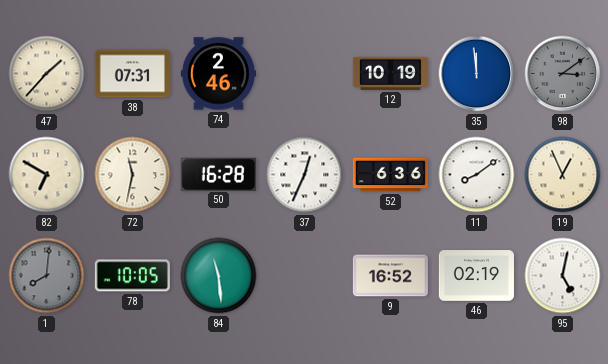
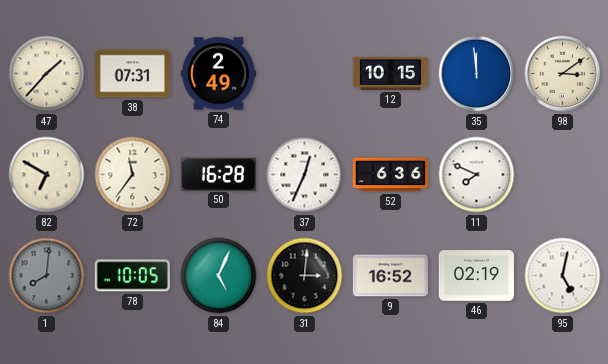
74: 2:46 -> 2:49 (218, 74)
12: 10:19 -> 10:15 (390, 73)
98 dial: grey -> cream (563, 74)
72: 11:32 -> 11:36 (133, 175)
11: 8:09 -> 7:49 (477, 175)
19: 12:56 -> none (563, 175)
84: 11:29 -> 5:04 (219, 276)
31: none -> 3:01 (305, 276)
